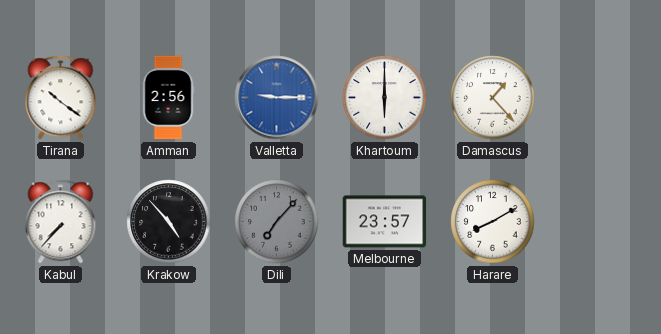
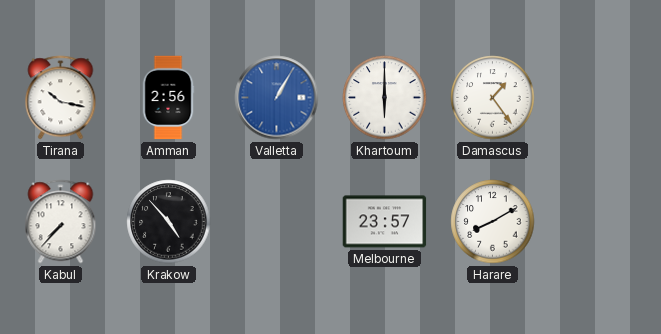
Tirana: 10:21 -> 10:17 (61, 98)
Valletta: 9:15 -> 1:05 (277, 98)
Damascus: 1:23 -> 1:24 (493, 98)
Dili: 7:07 -> none (277, 222)
